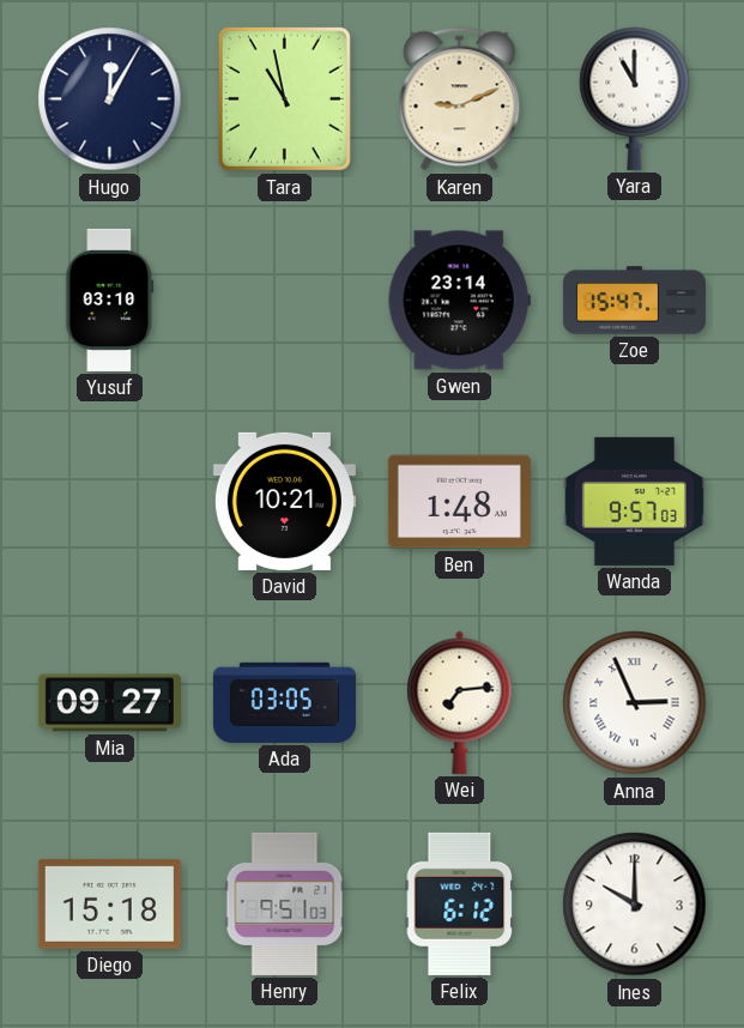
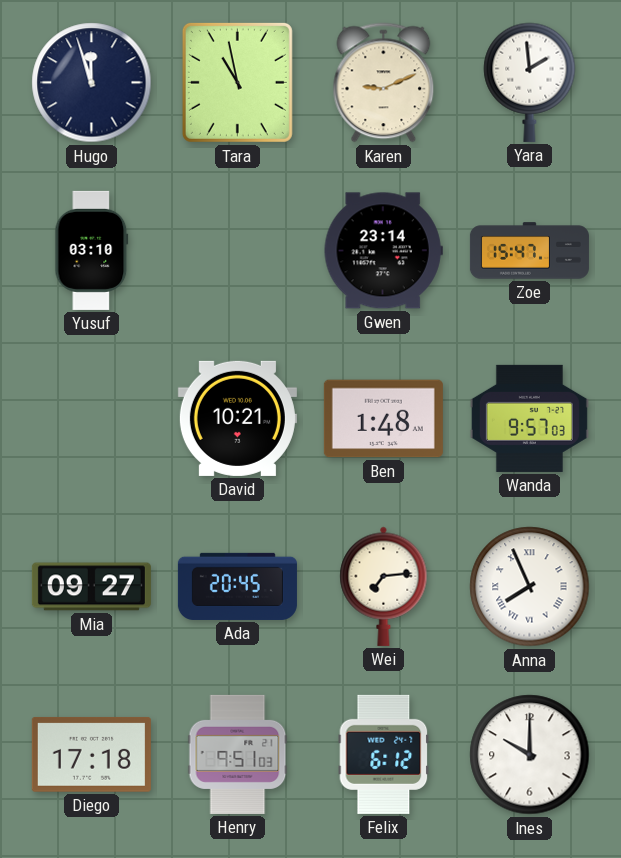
Hugo: 12:05 -> 11:57 (92, 83)
Yara: 11:00 -> 1:59 (530, 82)
Ada: 03:05 -> 20:45 (237, 586)
Anna: 2:56 -> 7:56 (530, 587)
Diego: 15:18 -> 17:18 (91, 754)
